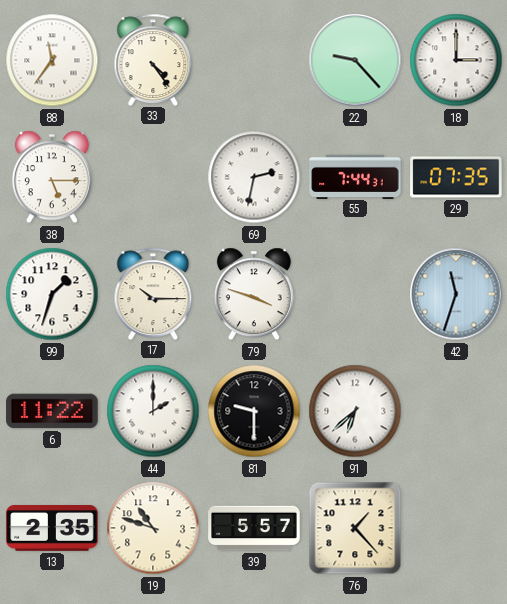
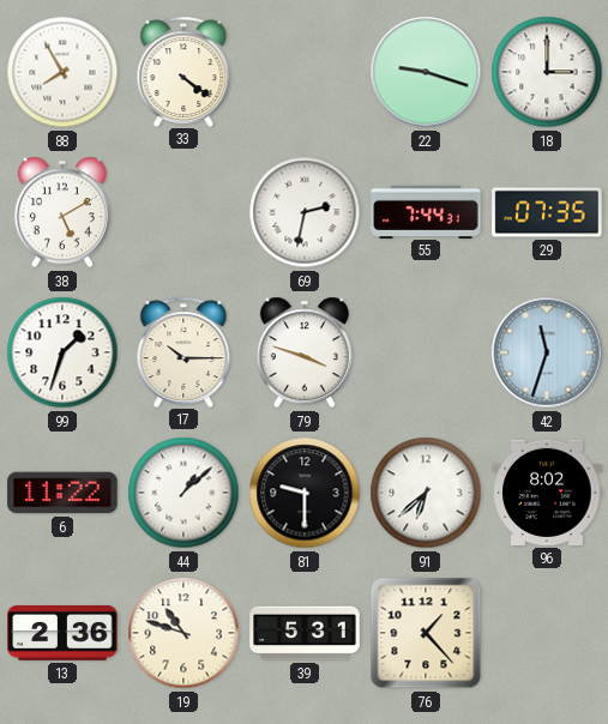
88: 11:36 -> 7:55 (62, 72)
33: 4:24 -> 4:21 (183, 71)
22: 9:23 -> 9:18 (426, 72)
38: 5:15 -> 5:10 (62, 212)
44: 2:00 -> 1:08 (183, 493)
96: none -> 8:02 (547, 493)
13: 2:35 -> 2:36 (62, 634)
39: 5:57 -> 5:31 (305, 633)
